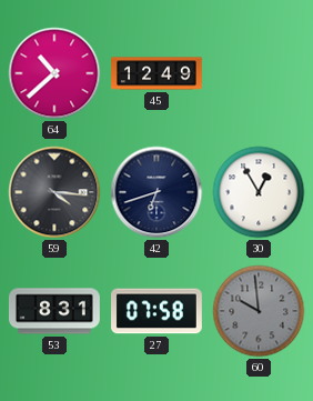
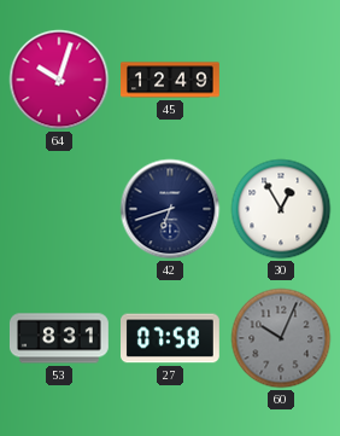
64: 10:38 -> 10:03 (59, 80)
59: 4:16 -> none (54, 192)
60: 9:59 -> 10:04 (281, 338)
